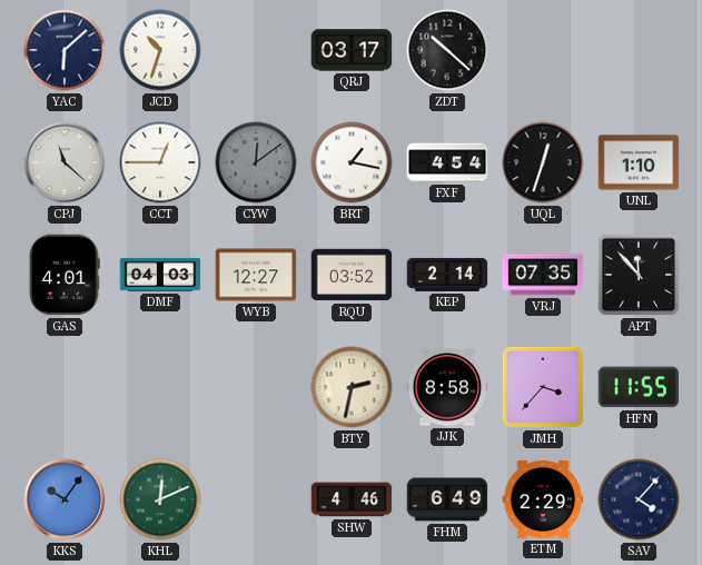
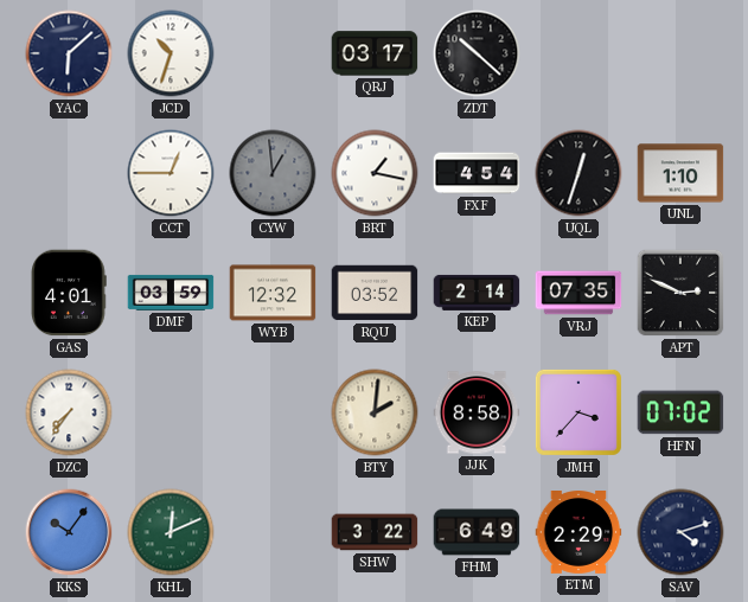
CPJ: 11:22 -> none (65, 162)
CYW: 12:09 -> 12:59 (273, 173)
DMF: 04:03 -> 03:59 (171, 293)
WYB: 12:27 -> 12:32 (273, 293)
APT: 11:53 -> 2:49 (680, 293)
DZC: none -> 7:36 (69, 412)
BTY: 2:32 -> 2:01 (375, 412)
HFN: 11:55 -> 07:02 (680, 412)
SHW: 4:46 -> 3:22 (375, 532)
SAV: 4:07 -> 4:12 (680, 532)
